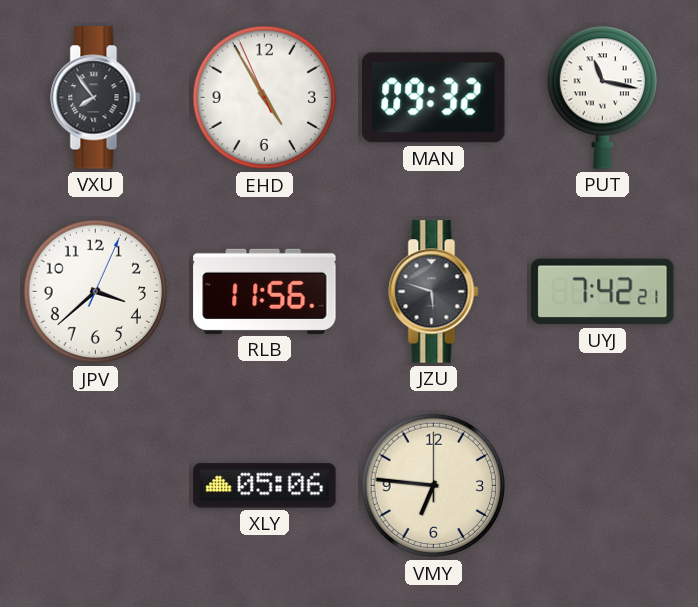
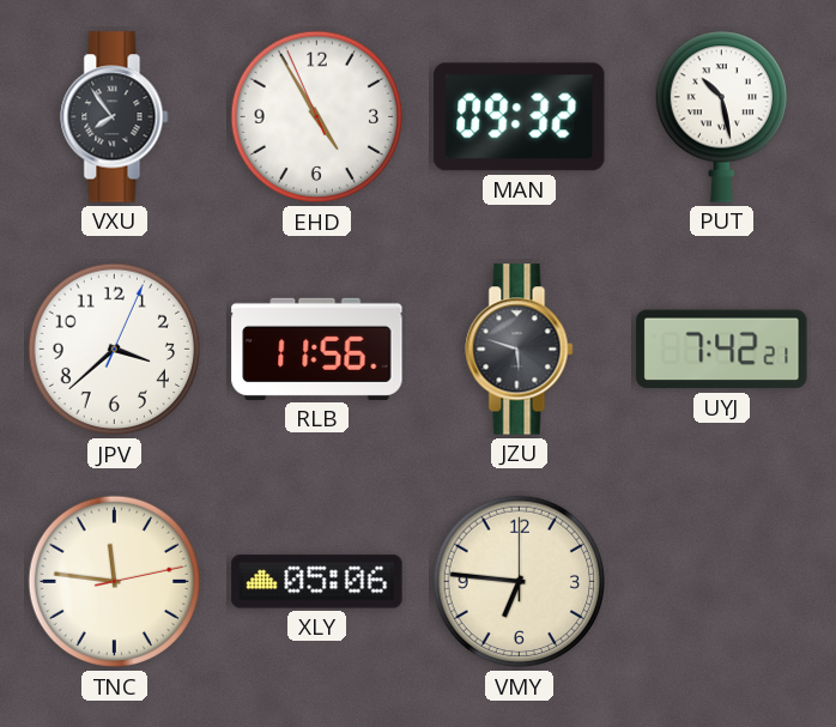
PUT: 11:17 -> 10:28 (721, 116)
TNC: none -> 11:46 (115, 582)
